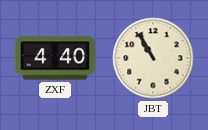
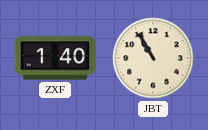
ZXF: 4:40 -> 1:40 (55, 58)
